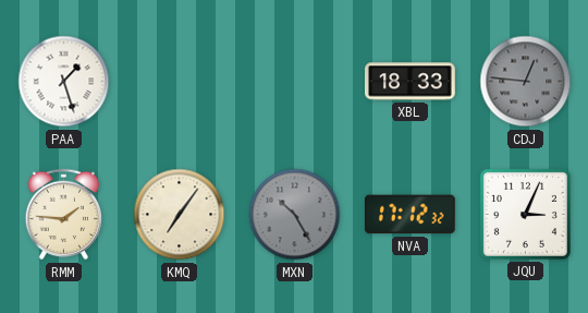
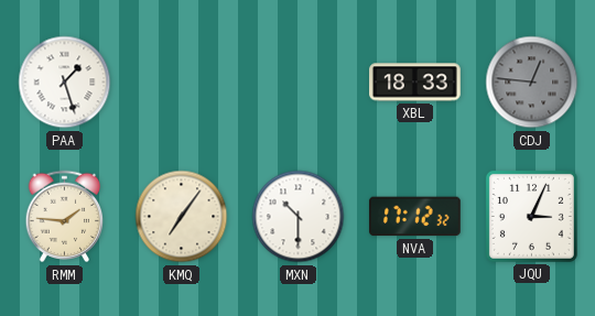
MXN: 10:25 -> 10:30 (299, 217)
MXN dial: grey -> white (299, 217)
